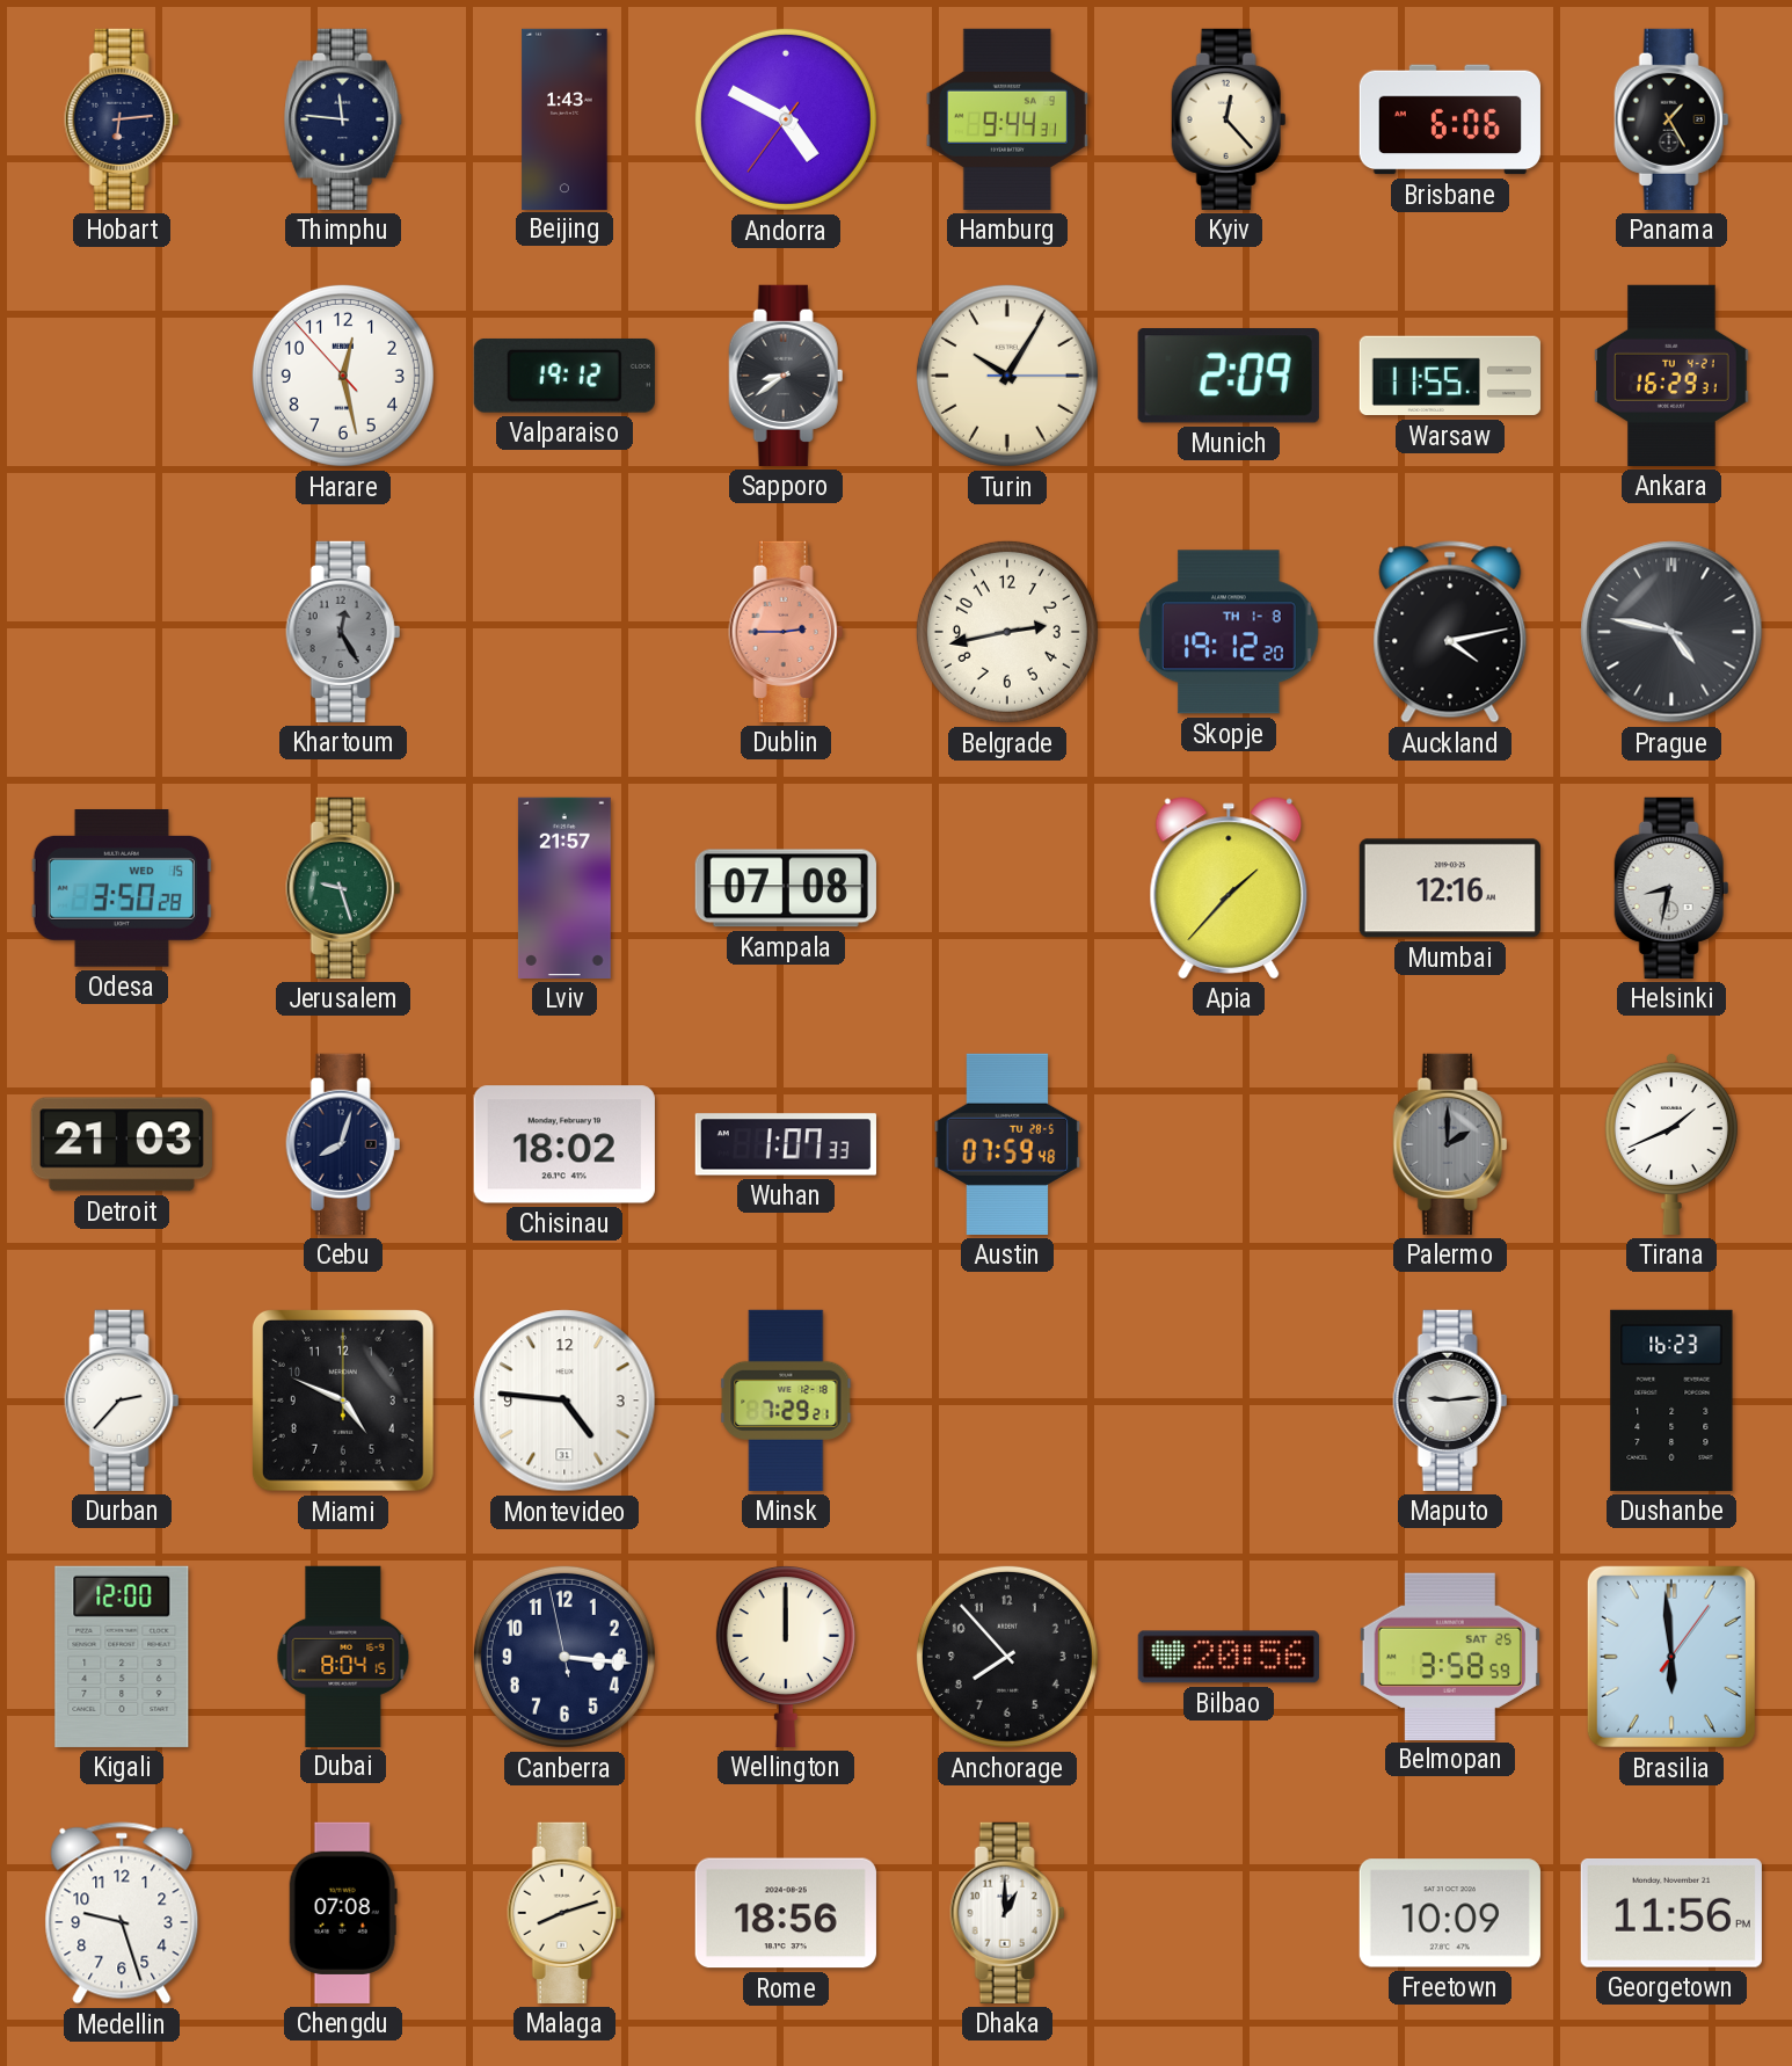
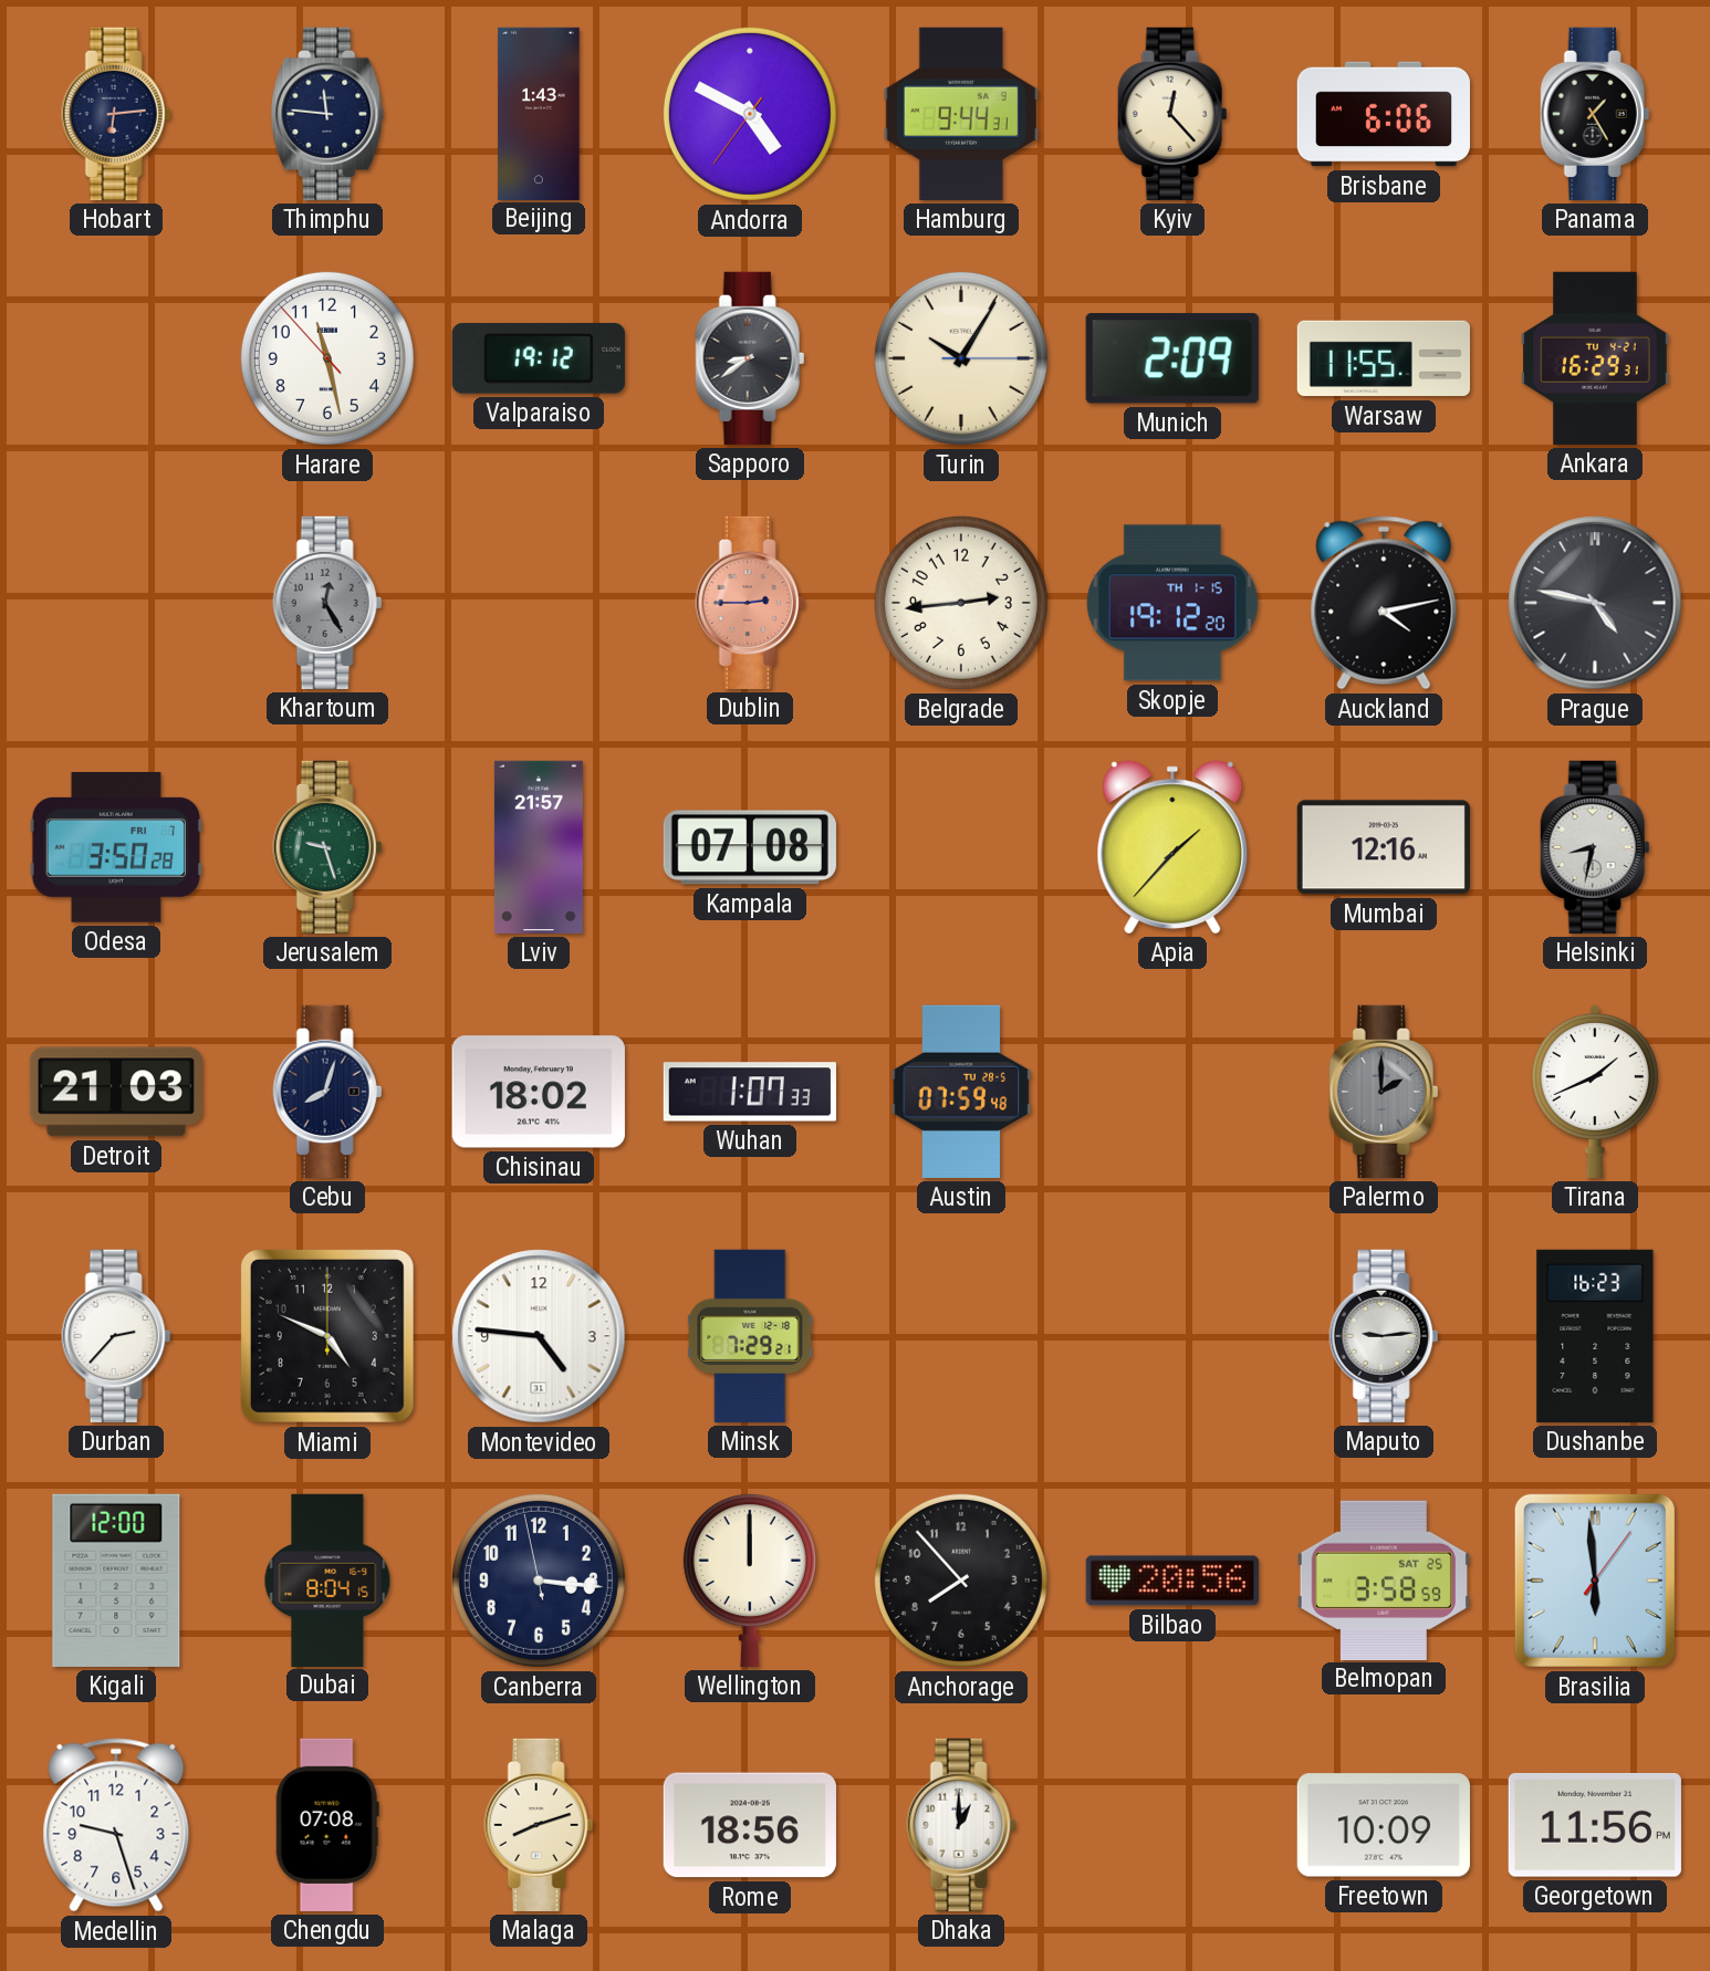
Harare: 12:27 -> 11:27 (327, 358)
Belgrade: 2:43 -> 2:44 (961, 603)
Skopje date: TH 1-8 -> TH 1-15 (1172, 603)
Odesa date: WED 15 -> FRI 7 (116, 848)
